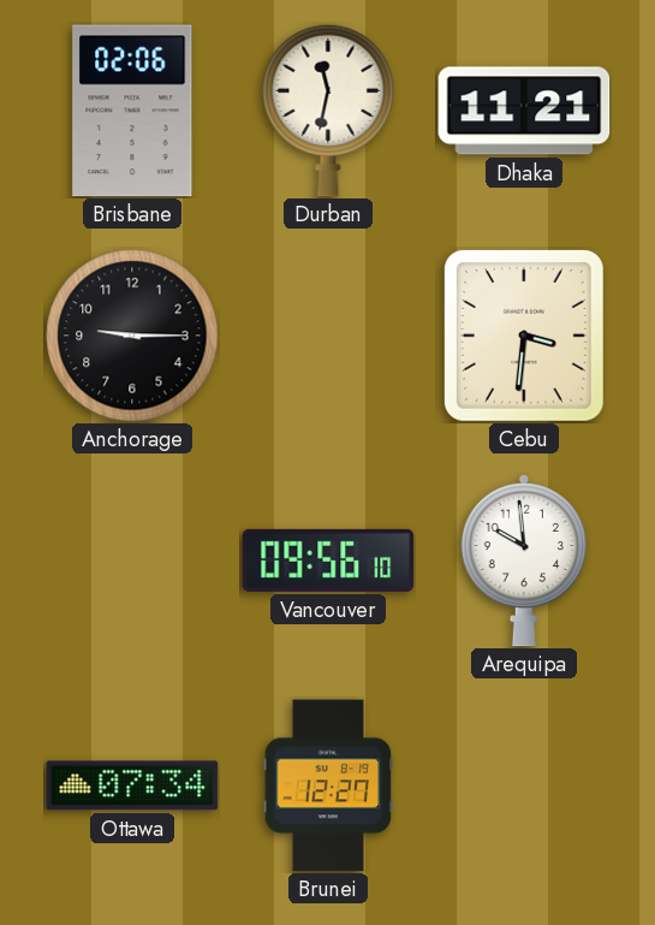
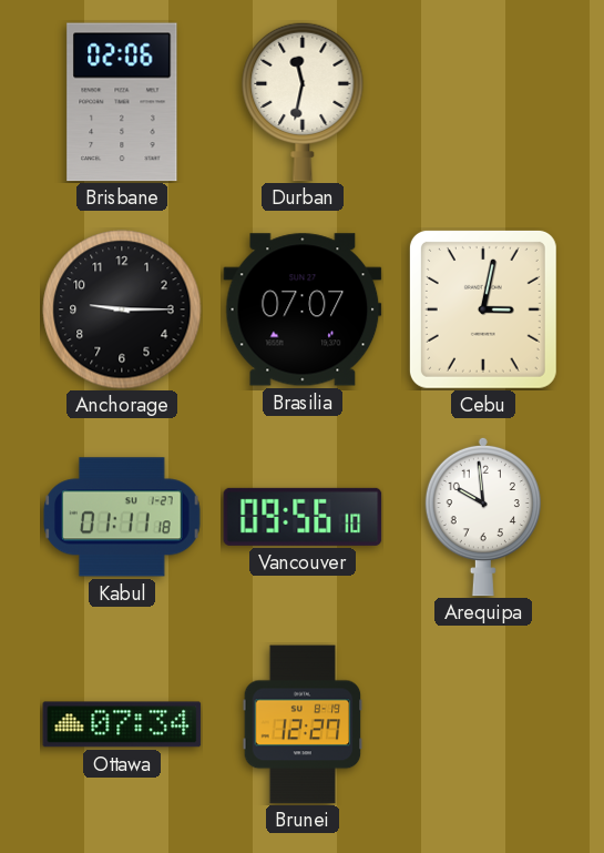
Dhaka: 11:21 -> none (524, 111)
Brasilia: none -> 07:07 (303, 309)
Cebu: 3:31 -> 3:02 (483, 309)
Kabul: none -> 01:11 (123, 517)
